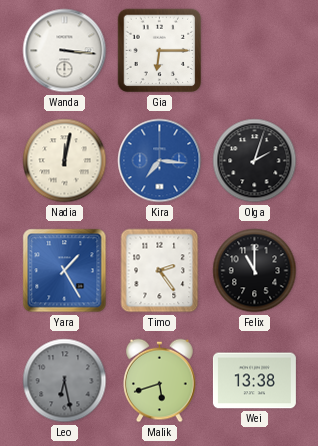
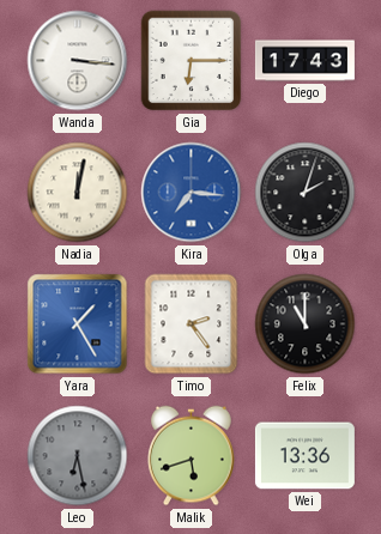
Diego: none -> 17:43 (304, 61)
Wei: 13:38 -> 13:36 (304, 456)
